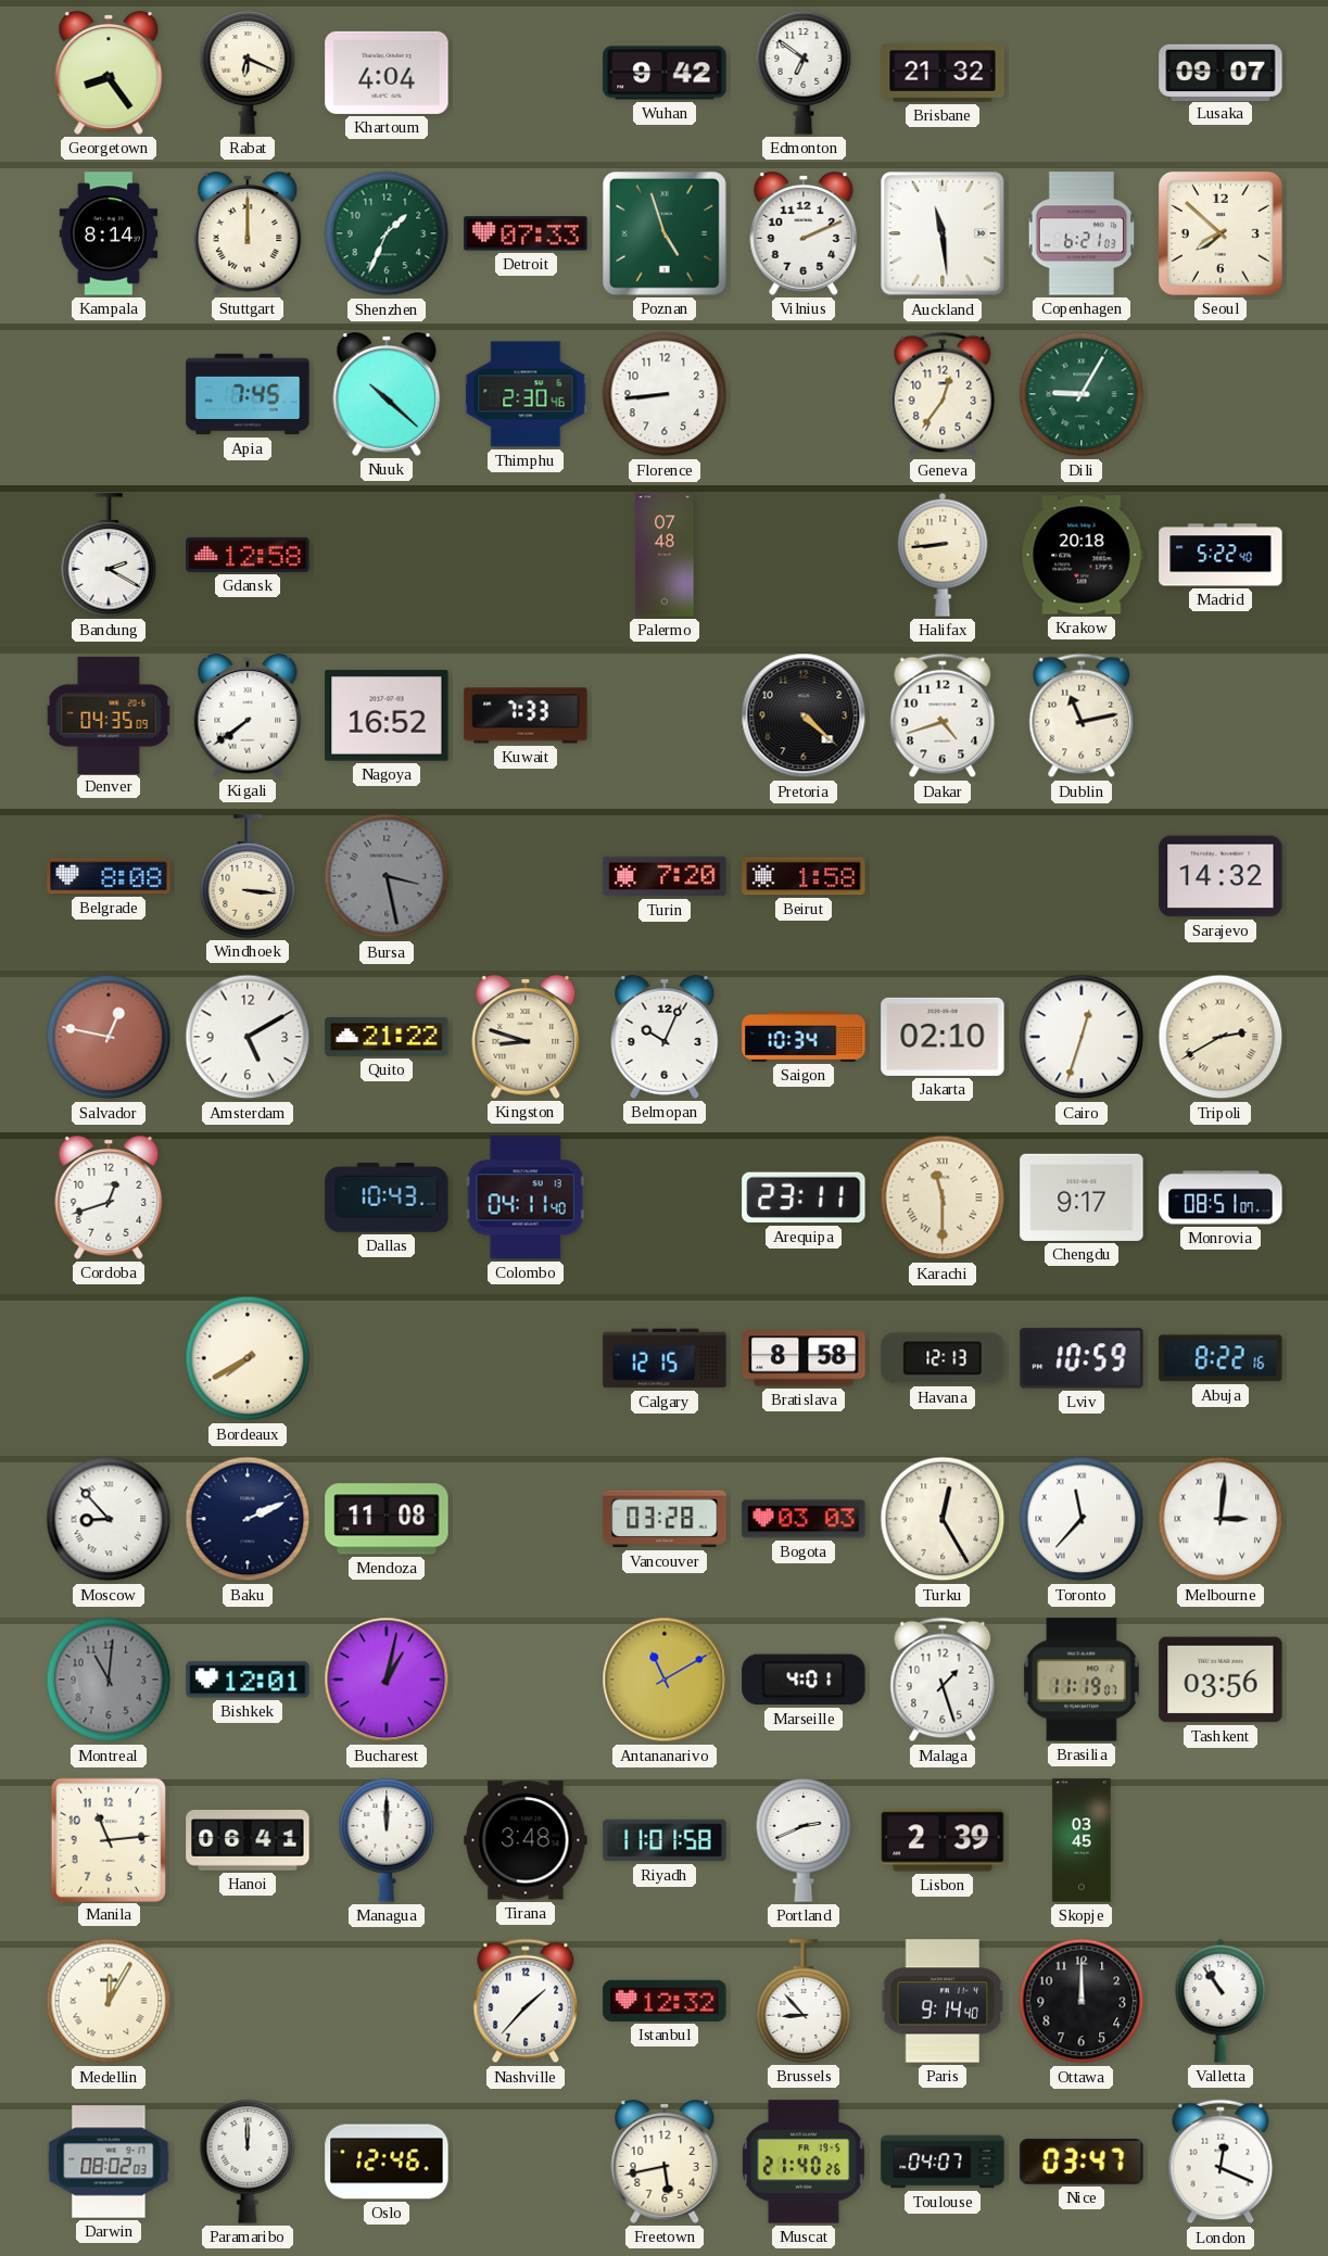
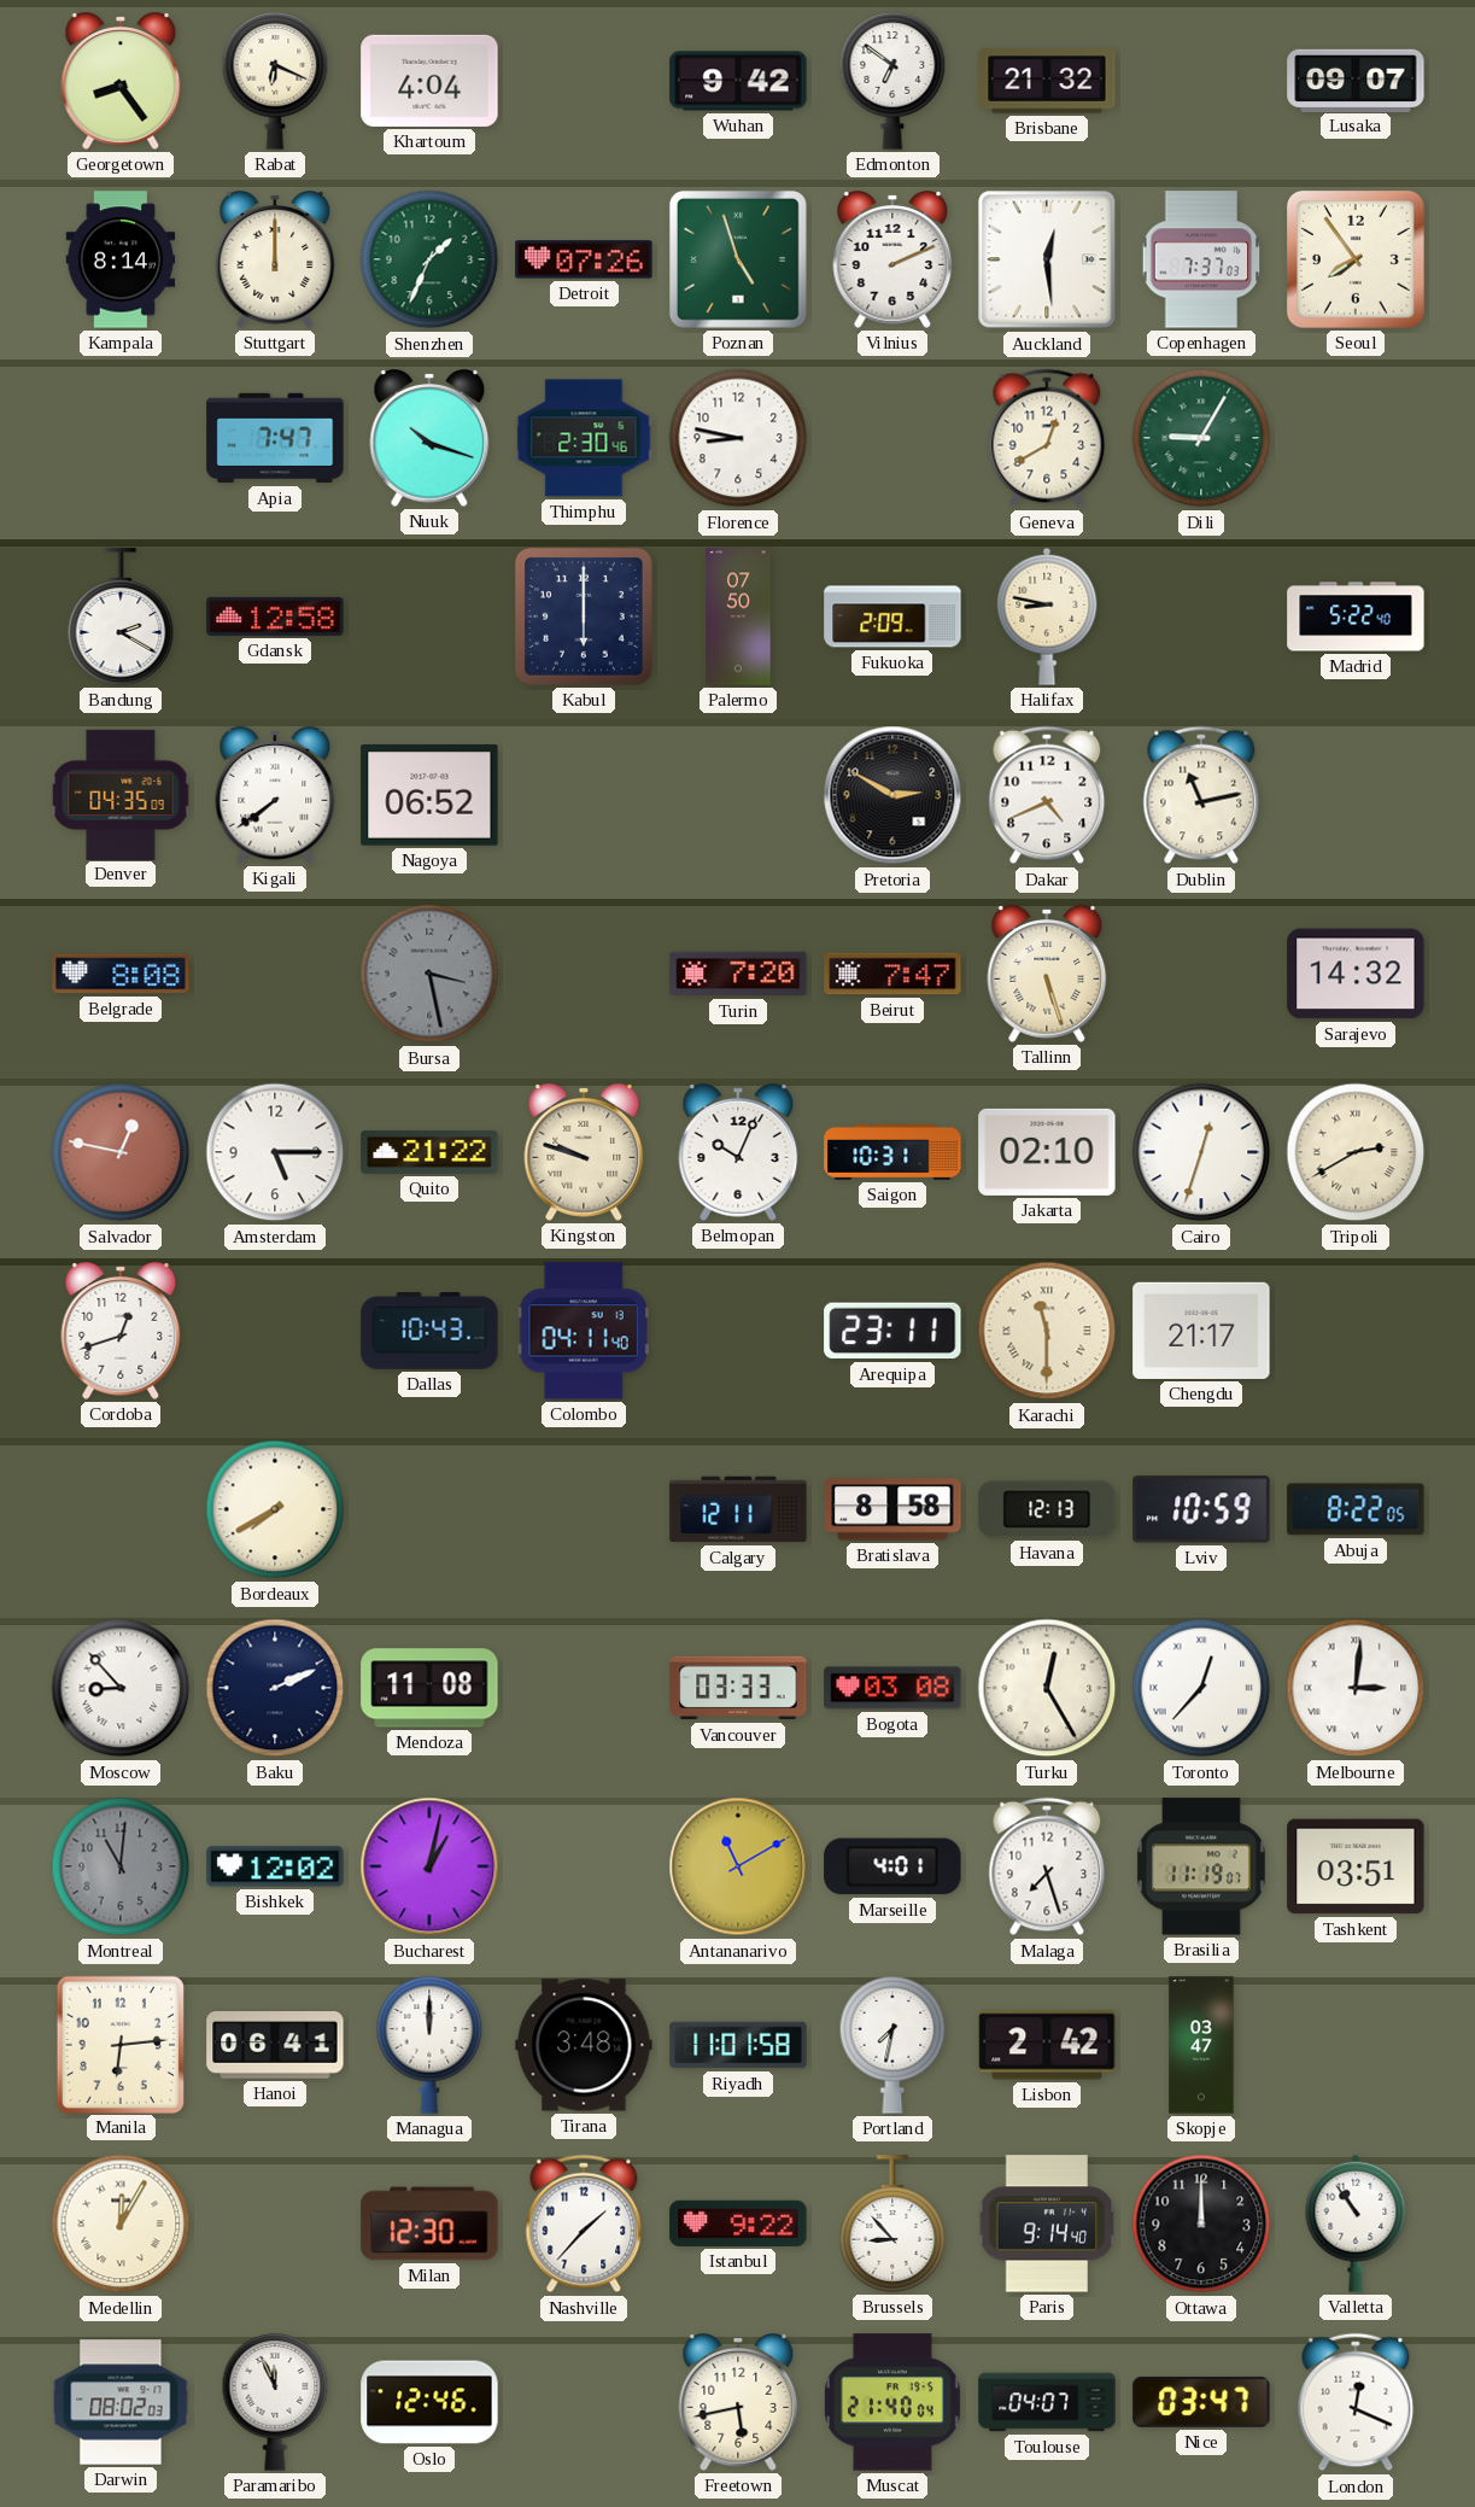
Detroit: 07:33 -> 07:26 (584, 259)
Auckland: 11:29 -> 12:29 (1047, 259)
Copenhagen: 6:21 -> 7:37 (1201, 259)
Seoul: 7:52 -> 7:54 (1356, 259)
Apia: 7:45 -> 7:47 (275, 438)
Nuuk: 10:22 -> 10:18 (429, 439)
Florence: 8:44 -> 8:47 (738, 438)
Geneva: 12:36 -> 12:40 (1047, 438)
Kabul: none -> 6:00 (584, 616)
Palermo: 07:48 -> 07:50 (738, 616)
Fukuoka: none -> 2:09 (892, 616)
Halifax: 8:44 -> 8:47 (1047, 616)
Krakow: 20:18 -> none (1082, 555)
Nagoya: 16:52 -> 06:52 (429, 795)
Kuwait: 7:33 -> none (526, 715)
Pretoria: 4:22 -> 2:50 (892, 795)
Dakar: 4:42 -> 4:41 (1047, 795)
Windhoek: 3:16 -> none (248, 876)
Beirut: 1:58 -> 7:47 (892, 974)
Tallinn: none -> 5:27 (1047, 975)
Amsterdam: 5:10 -> 5:15 (275, 1152)
Kingston: 8:48 -> 9:48 (584, 1153)
Saigon: 10:34 -> 10:31 (892, 1152)
Chengdu: 9:17 -> 21:17 (1201, 1331)
Monrovia: 08:51 -> none (1221, 1197)
Calgary: 12:15 -> 12:11 (738, 1509)
Abuja: 8:22:16 -> 8:22:05 (1356, 1509)
Vancouver: 03:28 -> 03:33 (738, 1688)
Bogota: 03:03 -> 03:08 (892, 1688)
Toronto: 11:37 -> 12:37 (1201, 1688)
Bishkek: 12:01 -> 12:02 (275, 1866)
Malaga: 1:27 -> 7:27 (1047, 1866)
Tashkent: 03:56 -> 03:51 (1356, 1866)
Manila: 11:14 -> 6:14 (119, 2044)
Portland: 2:41 -> 7:32 (892, 2045)
Lisbon: 2:39 -> 2:42 (1047, 2045)
Skopje: 03:45 -> 03:47 (1201, 2045)
Milan: none -> 12:30 (429, 2223)
Istanbul: 12:32 -> 9:22 (738, 2223)
Paramaribo: 12:00 -> 11:56 (275, 2402)
Muscat: 21:40:26 -> 21:40:04 (892, 2402)
